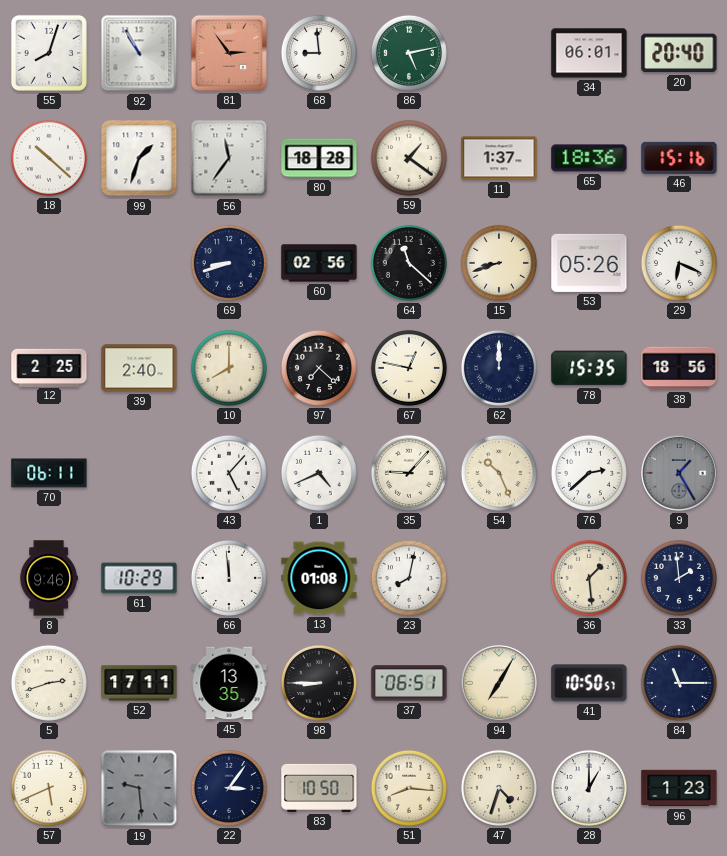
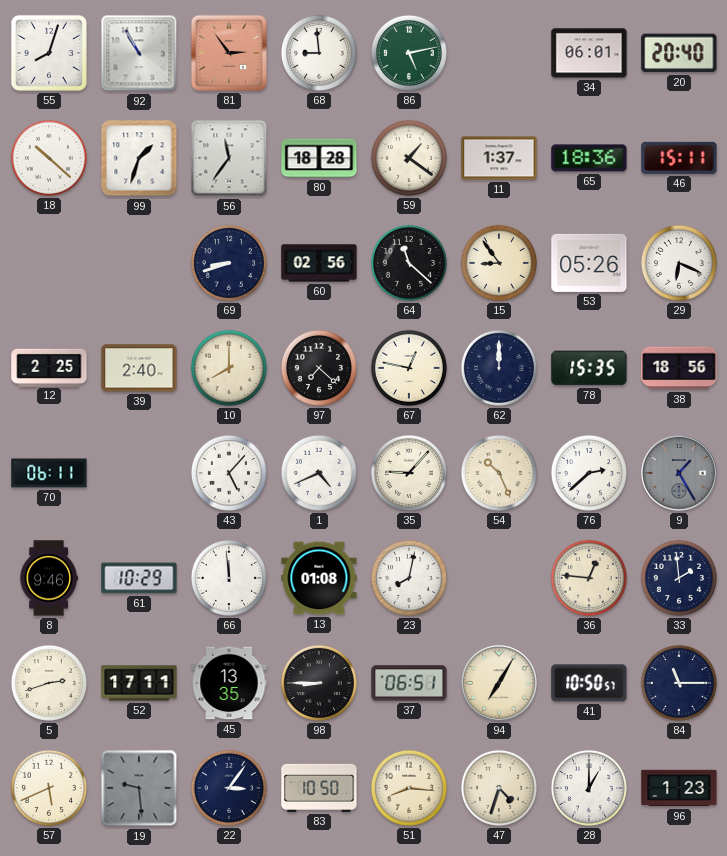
46: 15:16 -> 15:11 (679, 158)
15: 8:42 -> 8:54 (499, 263)
36: 1:29 -> 12:46 (589, 578)
